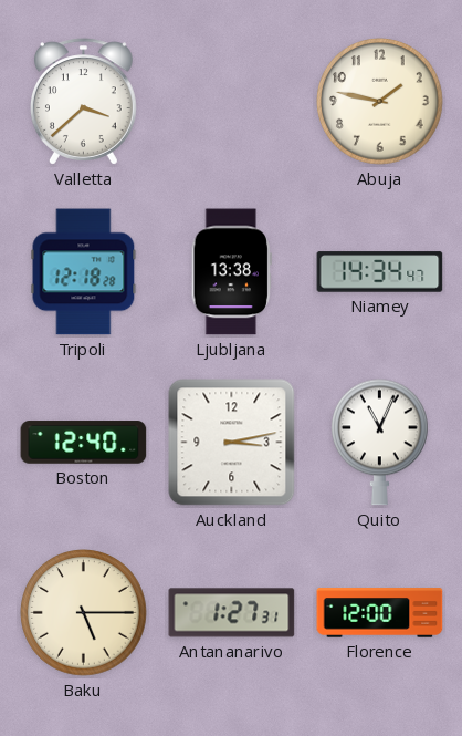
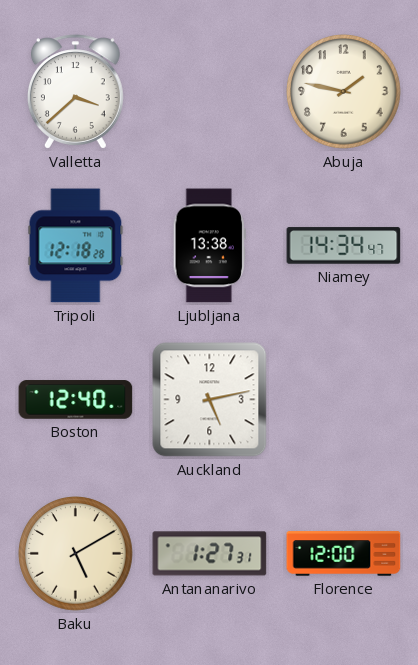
Auckland: 3:13 -> 5:13 (210, 400)
Quito: 11:04 -> none (380, 443)
Baku: 5:15 -> 5:10 (76, 554)
